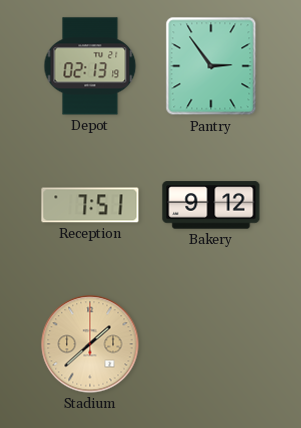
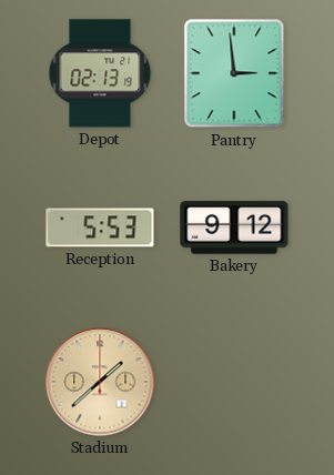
Pantry: 2:54 -> 2:59 (234, 73)
Reception: 7:51 -> 5:53 (100, 228)
